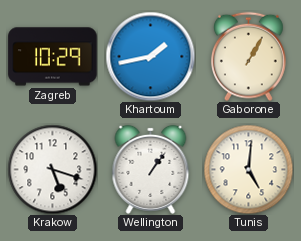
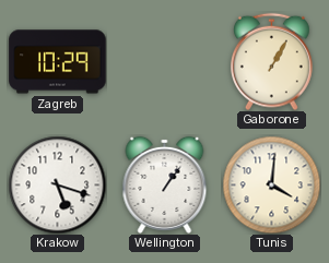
Khartoum: 1:43 -> none (150, 56)
Tunis: 5:01 -> 4:01 (271, 184)
